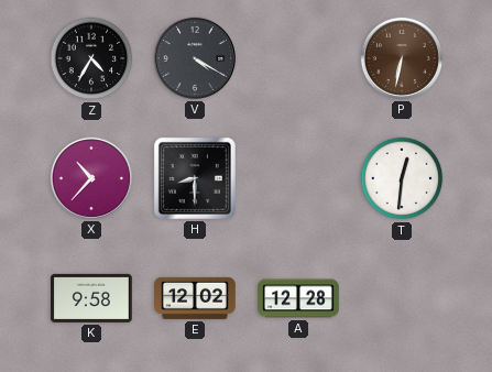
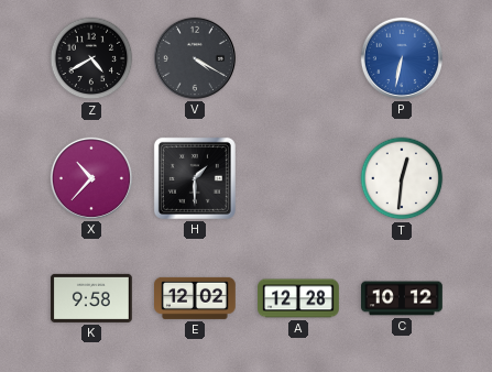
Z: 4:35 -> 4:40 (91, 58)
P dial: brown -> blue (402, 58)
H: 8:30 -> 1:30 (195, 178)
C: none -> 10:12 (402, 298)
